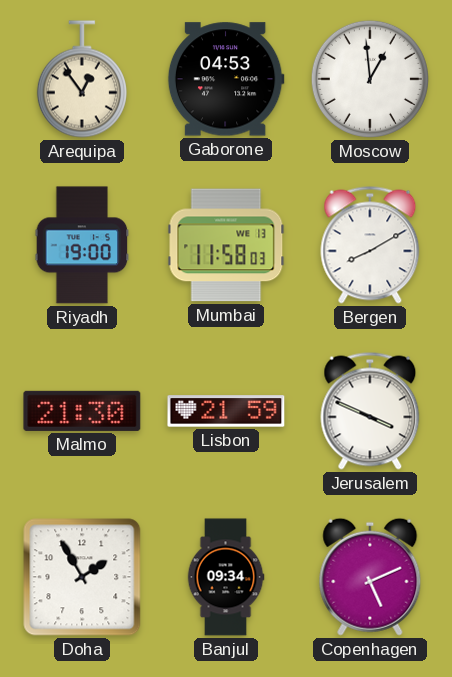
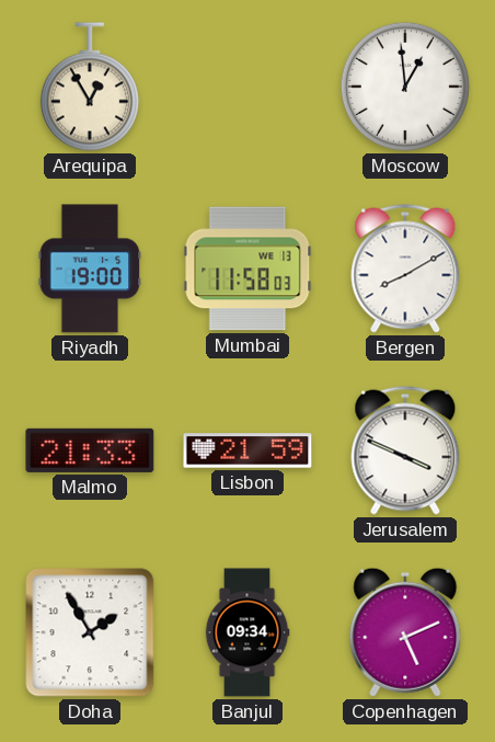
Arequipa: 12:54 -> 12:55 (90, 87)
Gaborone: 04:53 -> none (226, 79)
Malmo: 21:30 -> 21:33 (90, 450)
